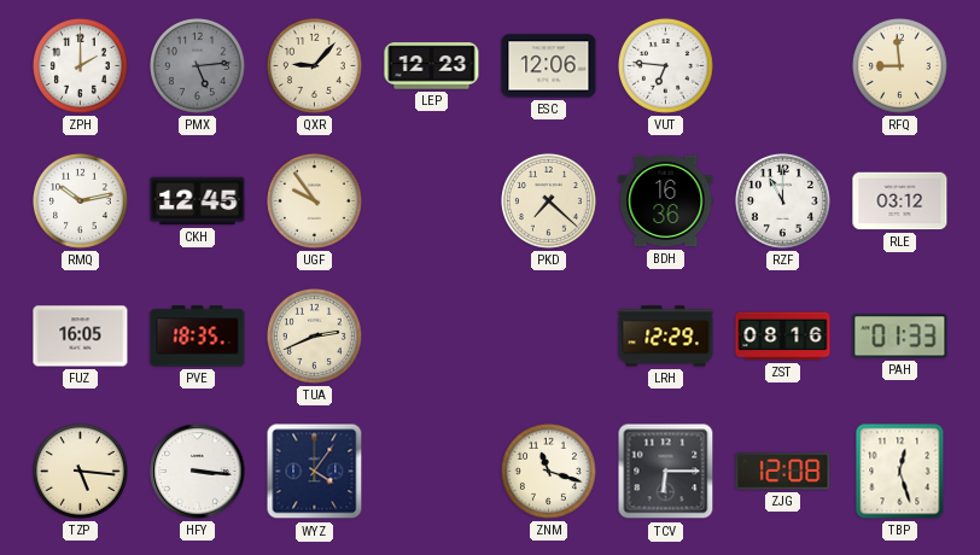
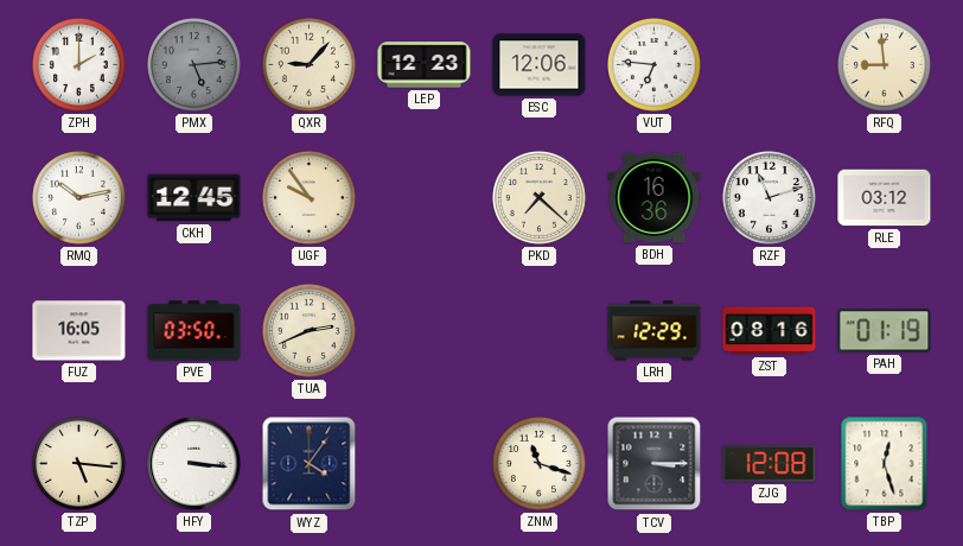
RZF: 11:00 -> 11:12 (769, 197)
PVE: 18:35 -> 03:50 (194, 331)
PAH: 01:33 -> 01:19 (885, 331)
TCV: 6:15 -> 3:15 (655, 464)
